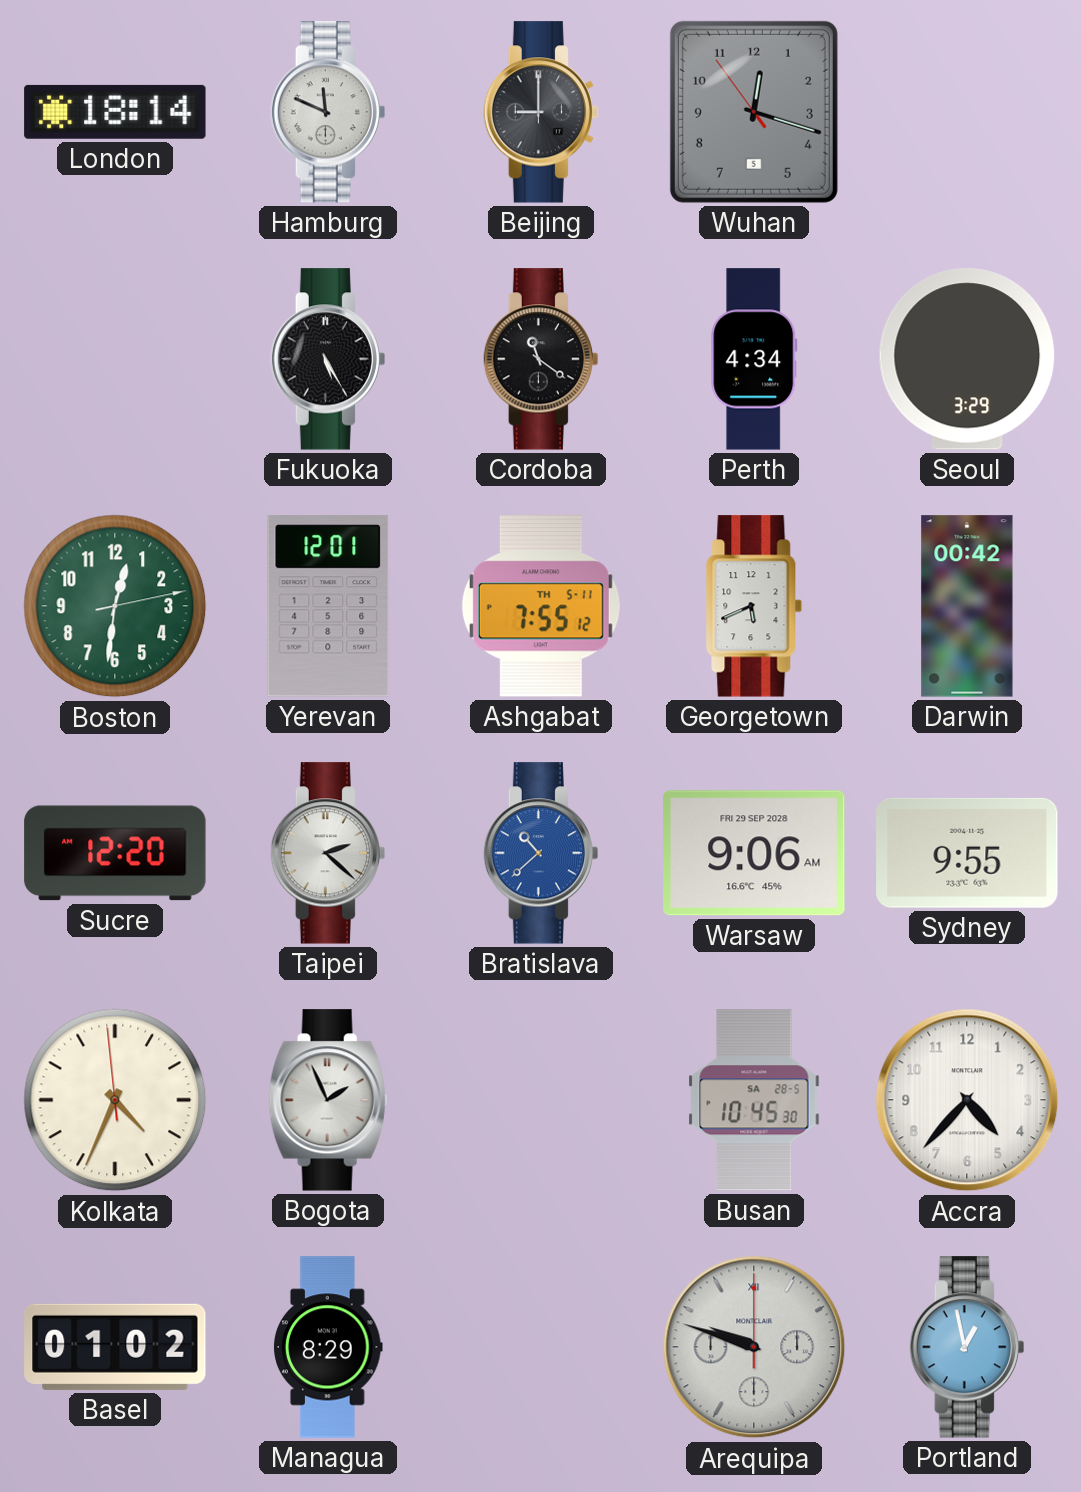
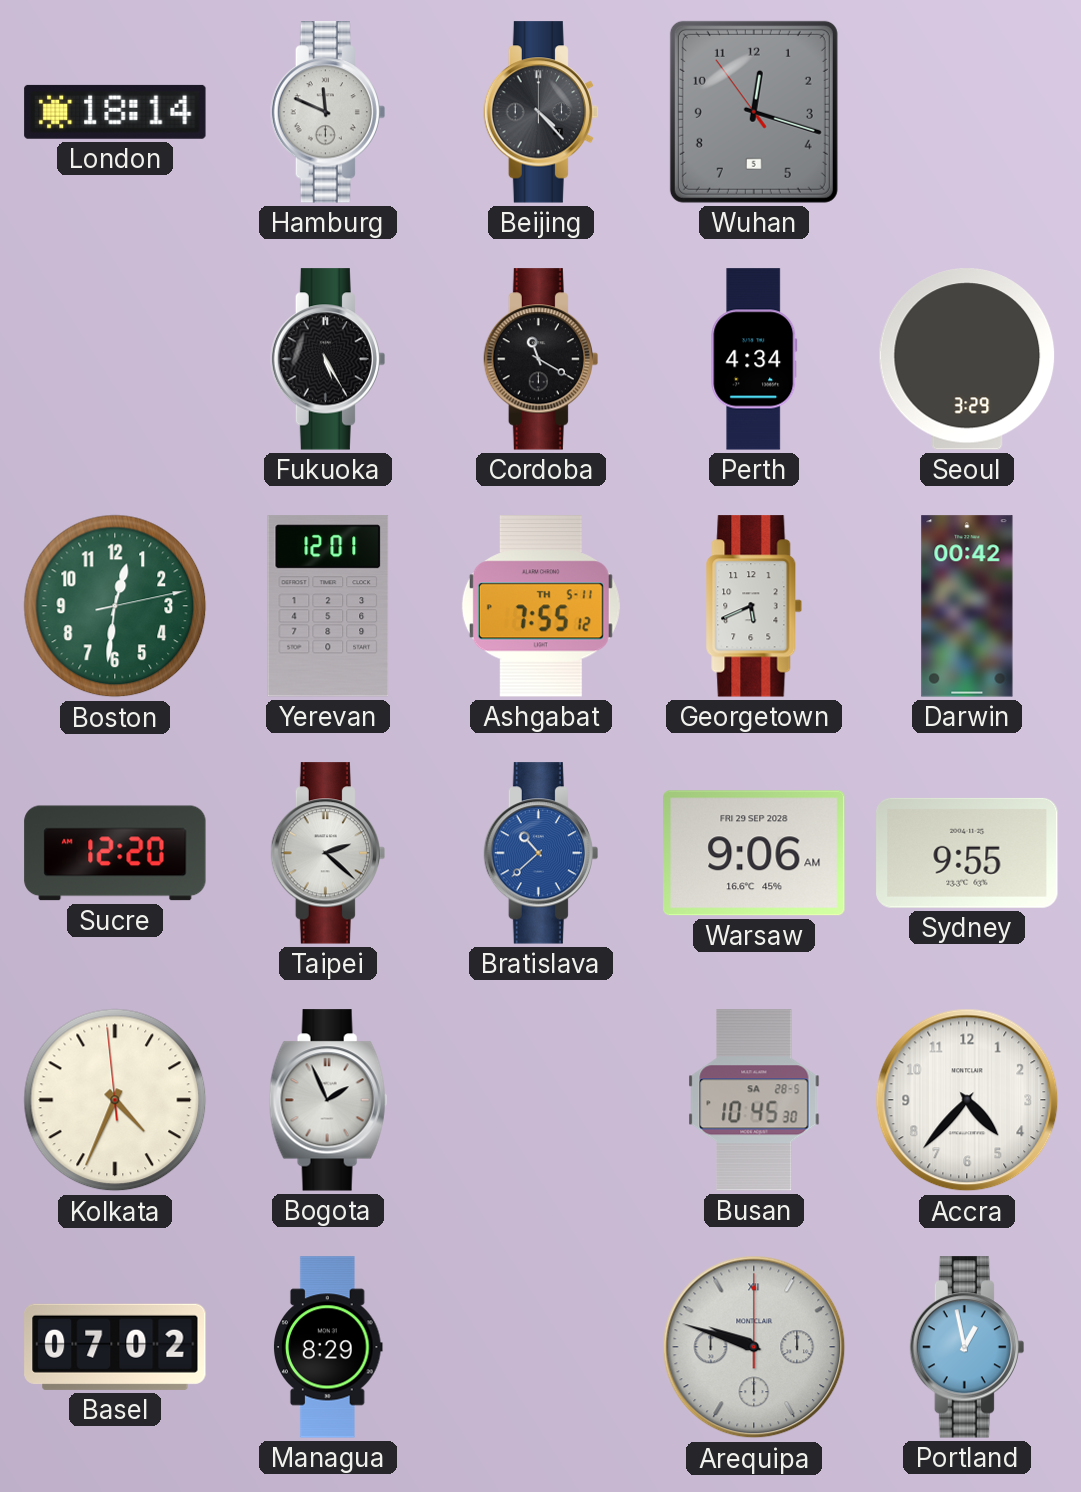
Beijing: 9:00 -> 4:23 (541, 112)
Cordoba: 11:21 -> 11:20 (541, 359)
Basel: 01:02 -> 07:02 (115, 1347)
